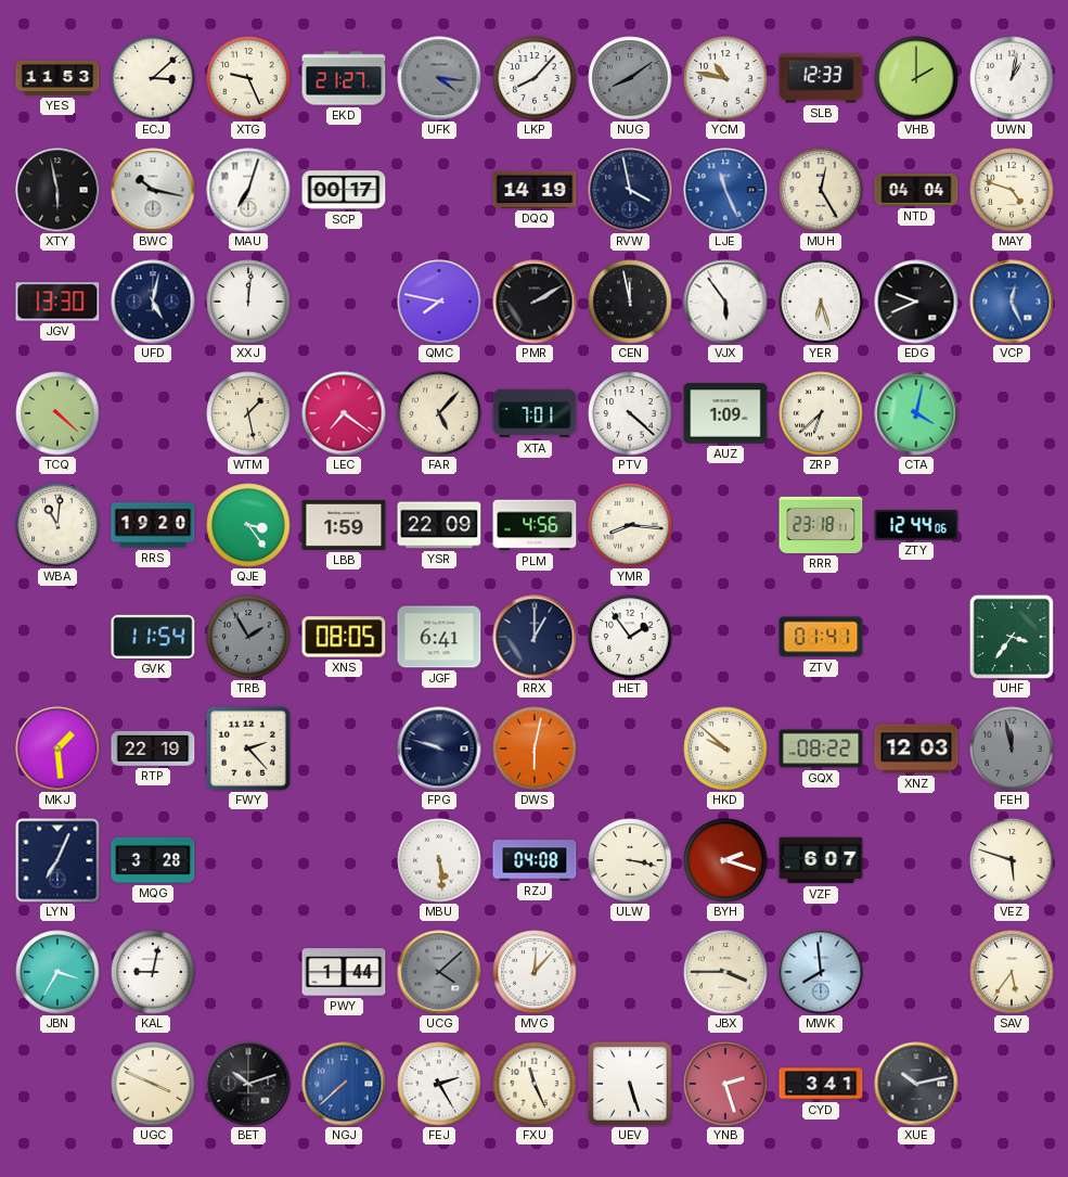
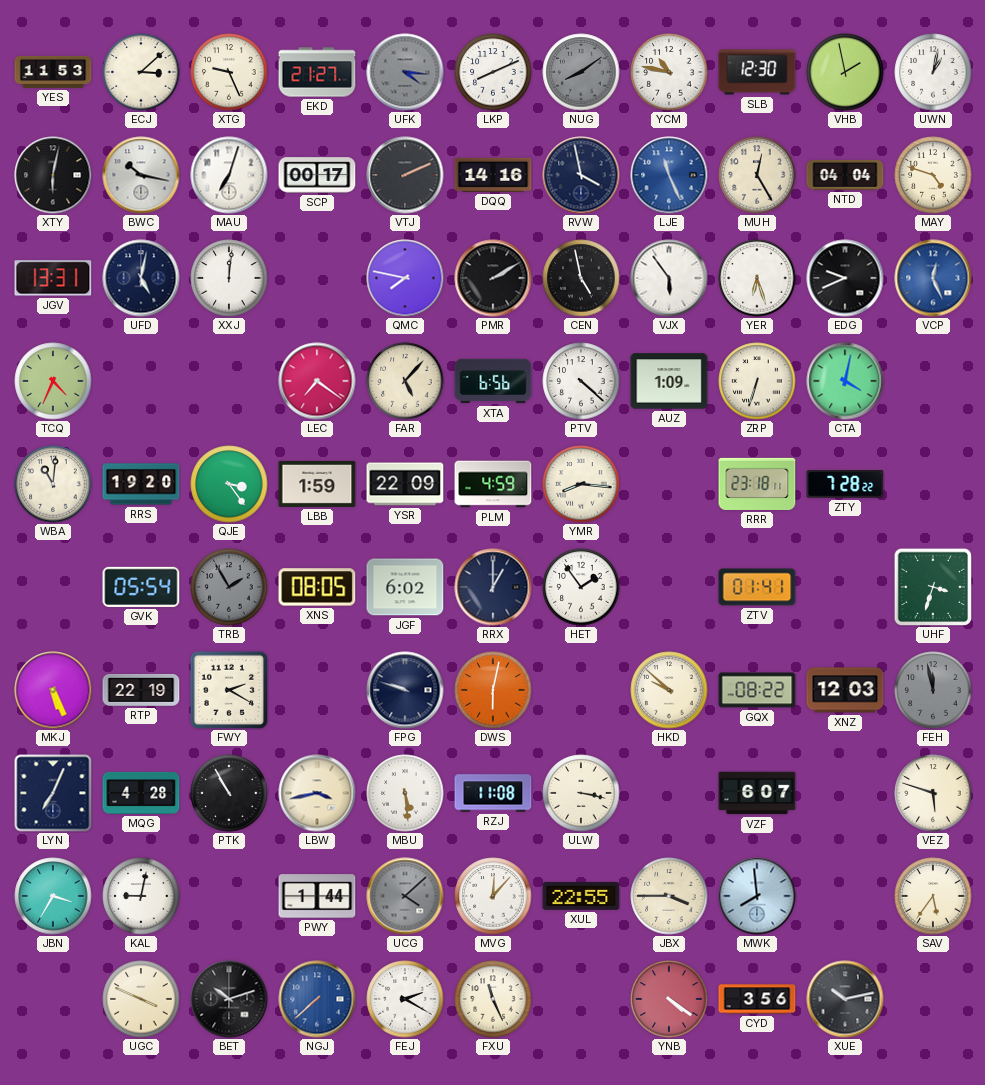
LKP: 8:07 -> 8:11 (493, 72)
SLB: 12:33 -> 12:30 (757, 72)
VHB: 2:00 -> 1:58 (845, 72)
XTY: 5:58 -> 6:02 (53, 175)
VTJ: none -> 2:11 (405, 175)
DQQ: 14:19 -> 14:16 (493, 175)
JGV: 13:30 -> 13:31 (53, 278)
CEN: 11:58 -> 4:58 (581, 278)
TCQ: 4:22 -> 4:34 (53, 381)
WTM: 1:28 -> none (248, 413)
XTA: 7:01 -> 6:56 (493, 381)
ZRP: 6:38 -> 6:33 (757, 381)
PLM: 4:56 -> 4:59 (493, 484)
ZTY: 12:44 -> 7:28 (845, 484)
GVK: 11:54 -> 05:54 (141, 587)
JGF: 6:41 -> 6:02 (405, 587)
UHF: 3:36 -> 3:33 (933, 587)
MKJ: 1:29 -> 5:26 (53, 690)
FWY: 2:23 -> 2:20 (229, 690)
MQG: 3:28 -> 4:28 (141, 793)
PTK: none -> 10:55 (229, 793)
LBW: none -> 3:43 (317, 793)
RZJ: 04:08 -> 11:08 (493, 793)
BYH: 2:18 -> none (725, 860)
XUL: none -> 22:55 (581, 896)
FEJ: 2:25 -> 2:20 (405, 999)
UEV: 5:27 -> none (630, 1084)
YNB: 2:27 -> 4:21 (669, 999)
CYD: 3:41 -> 3:56 (757, 999)
